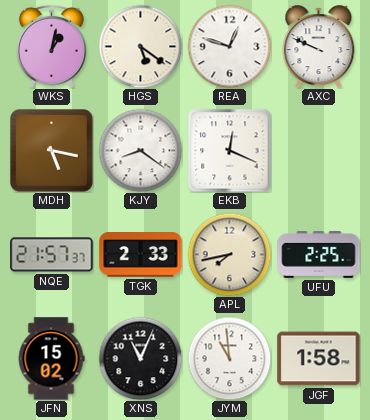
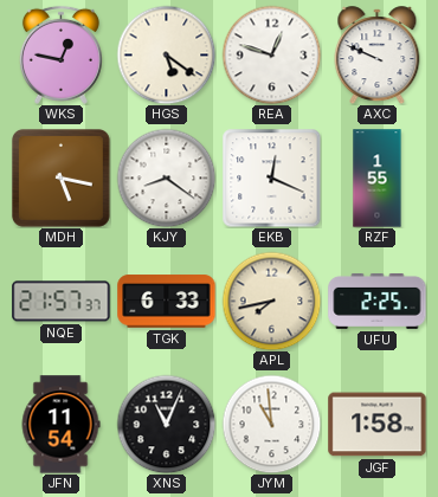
WKS: 1:02 -> 12:47 (60, 54)
RZF: none -> 1:55 (378, 179)
TGK: 2:33 -> 6:33 (167, 302)
JFN: 15:02 -> 11:54 (60, 425)
